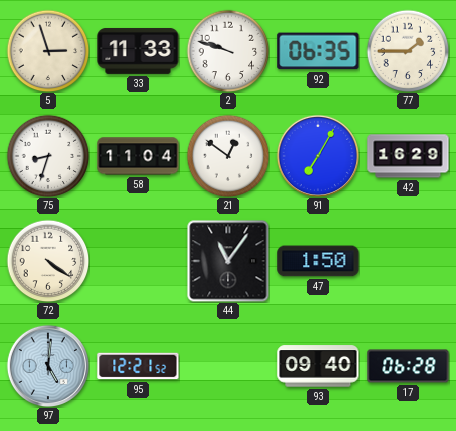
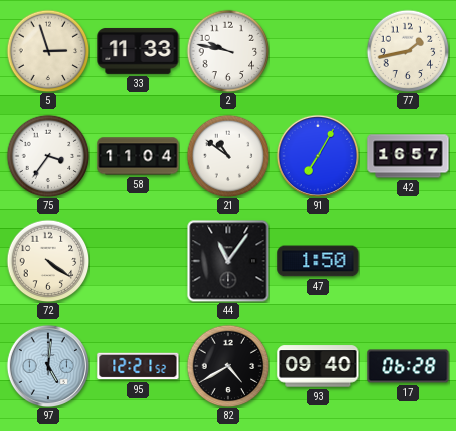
2: 9:48 -> 9:47 (228, 51)
92: 06:35 -> none (318, 51)
77: 1:45 -> 1:43 (408, 51)
75: 8:33 -> 3:36 (48, 156)
21: 12:51 -> 10:51 (228, 156)
42: 16:29 -> 16:57 (408, 156)
82: none -> 4:40 (228, 366)
